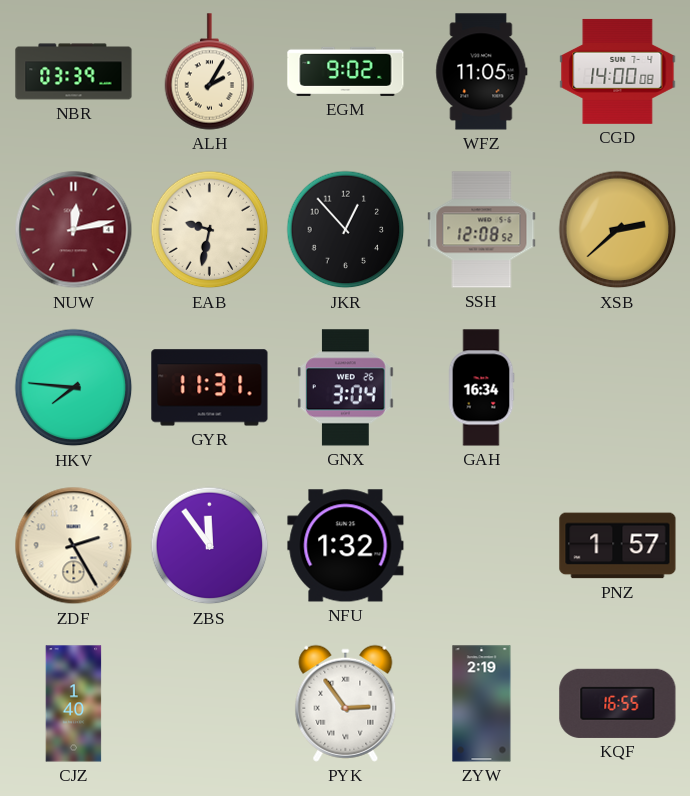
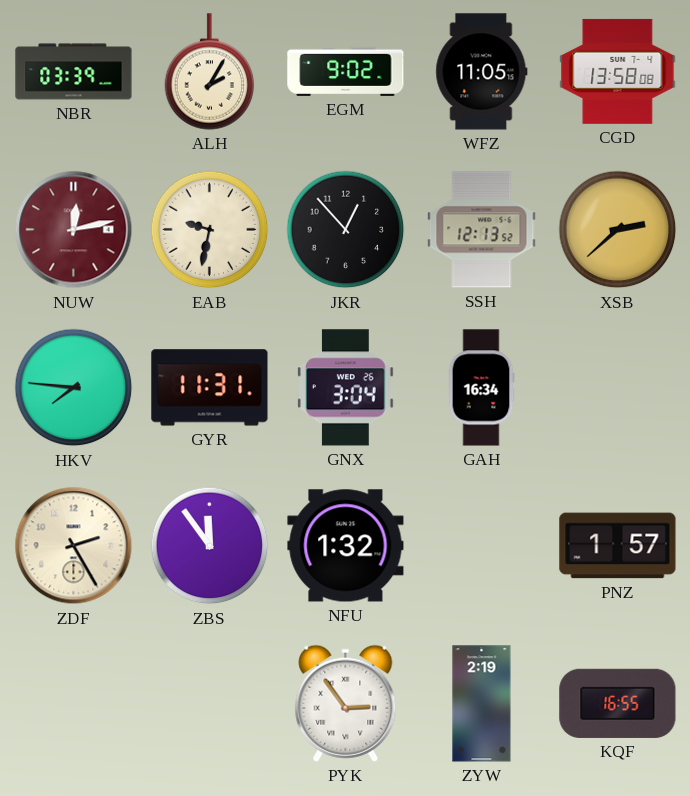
CGD: 14:00 -> 13:58 (618, 71)
SSH: 12:08 -> 12:13 (482, 230)
CJZ: 1:40 -> none (74, 704)
